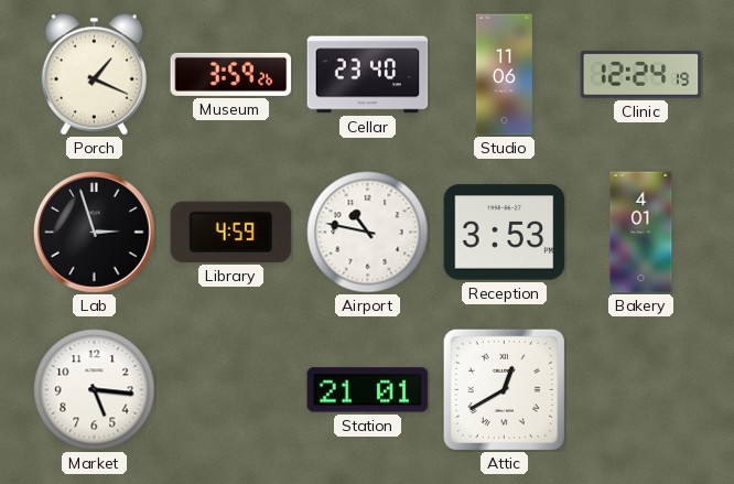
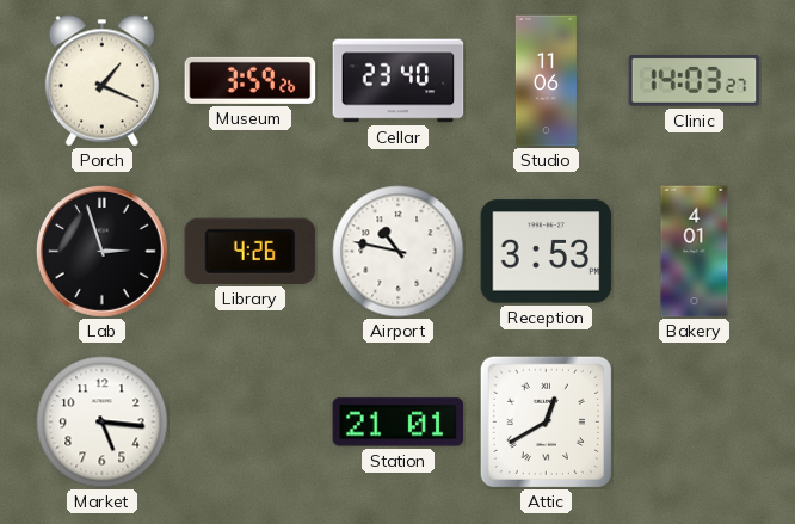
Clinic: 12:24 -> 14:03 (695, 81)
Library: 4:59 -> 4:26 (251, 251)
